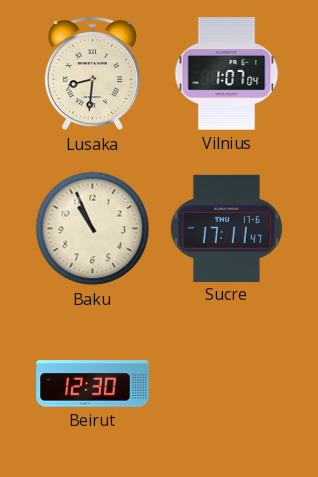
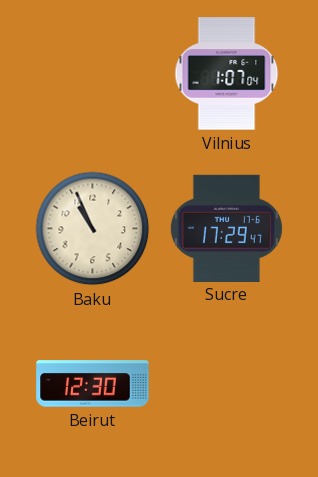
Lusaka: 8:31 -> none (92, 74)
Sucre: 17:11 -> 17:29 (226, 228)
